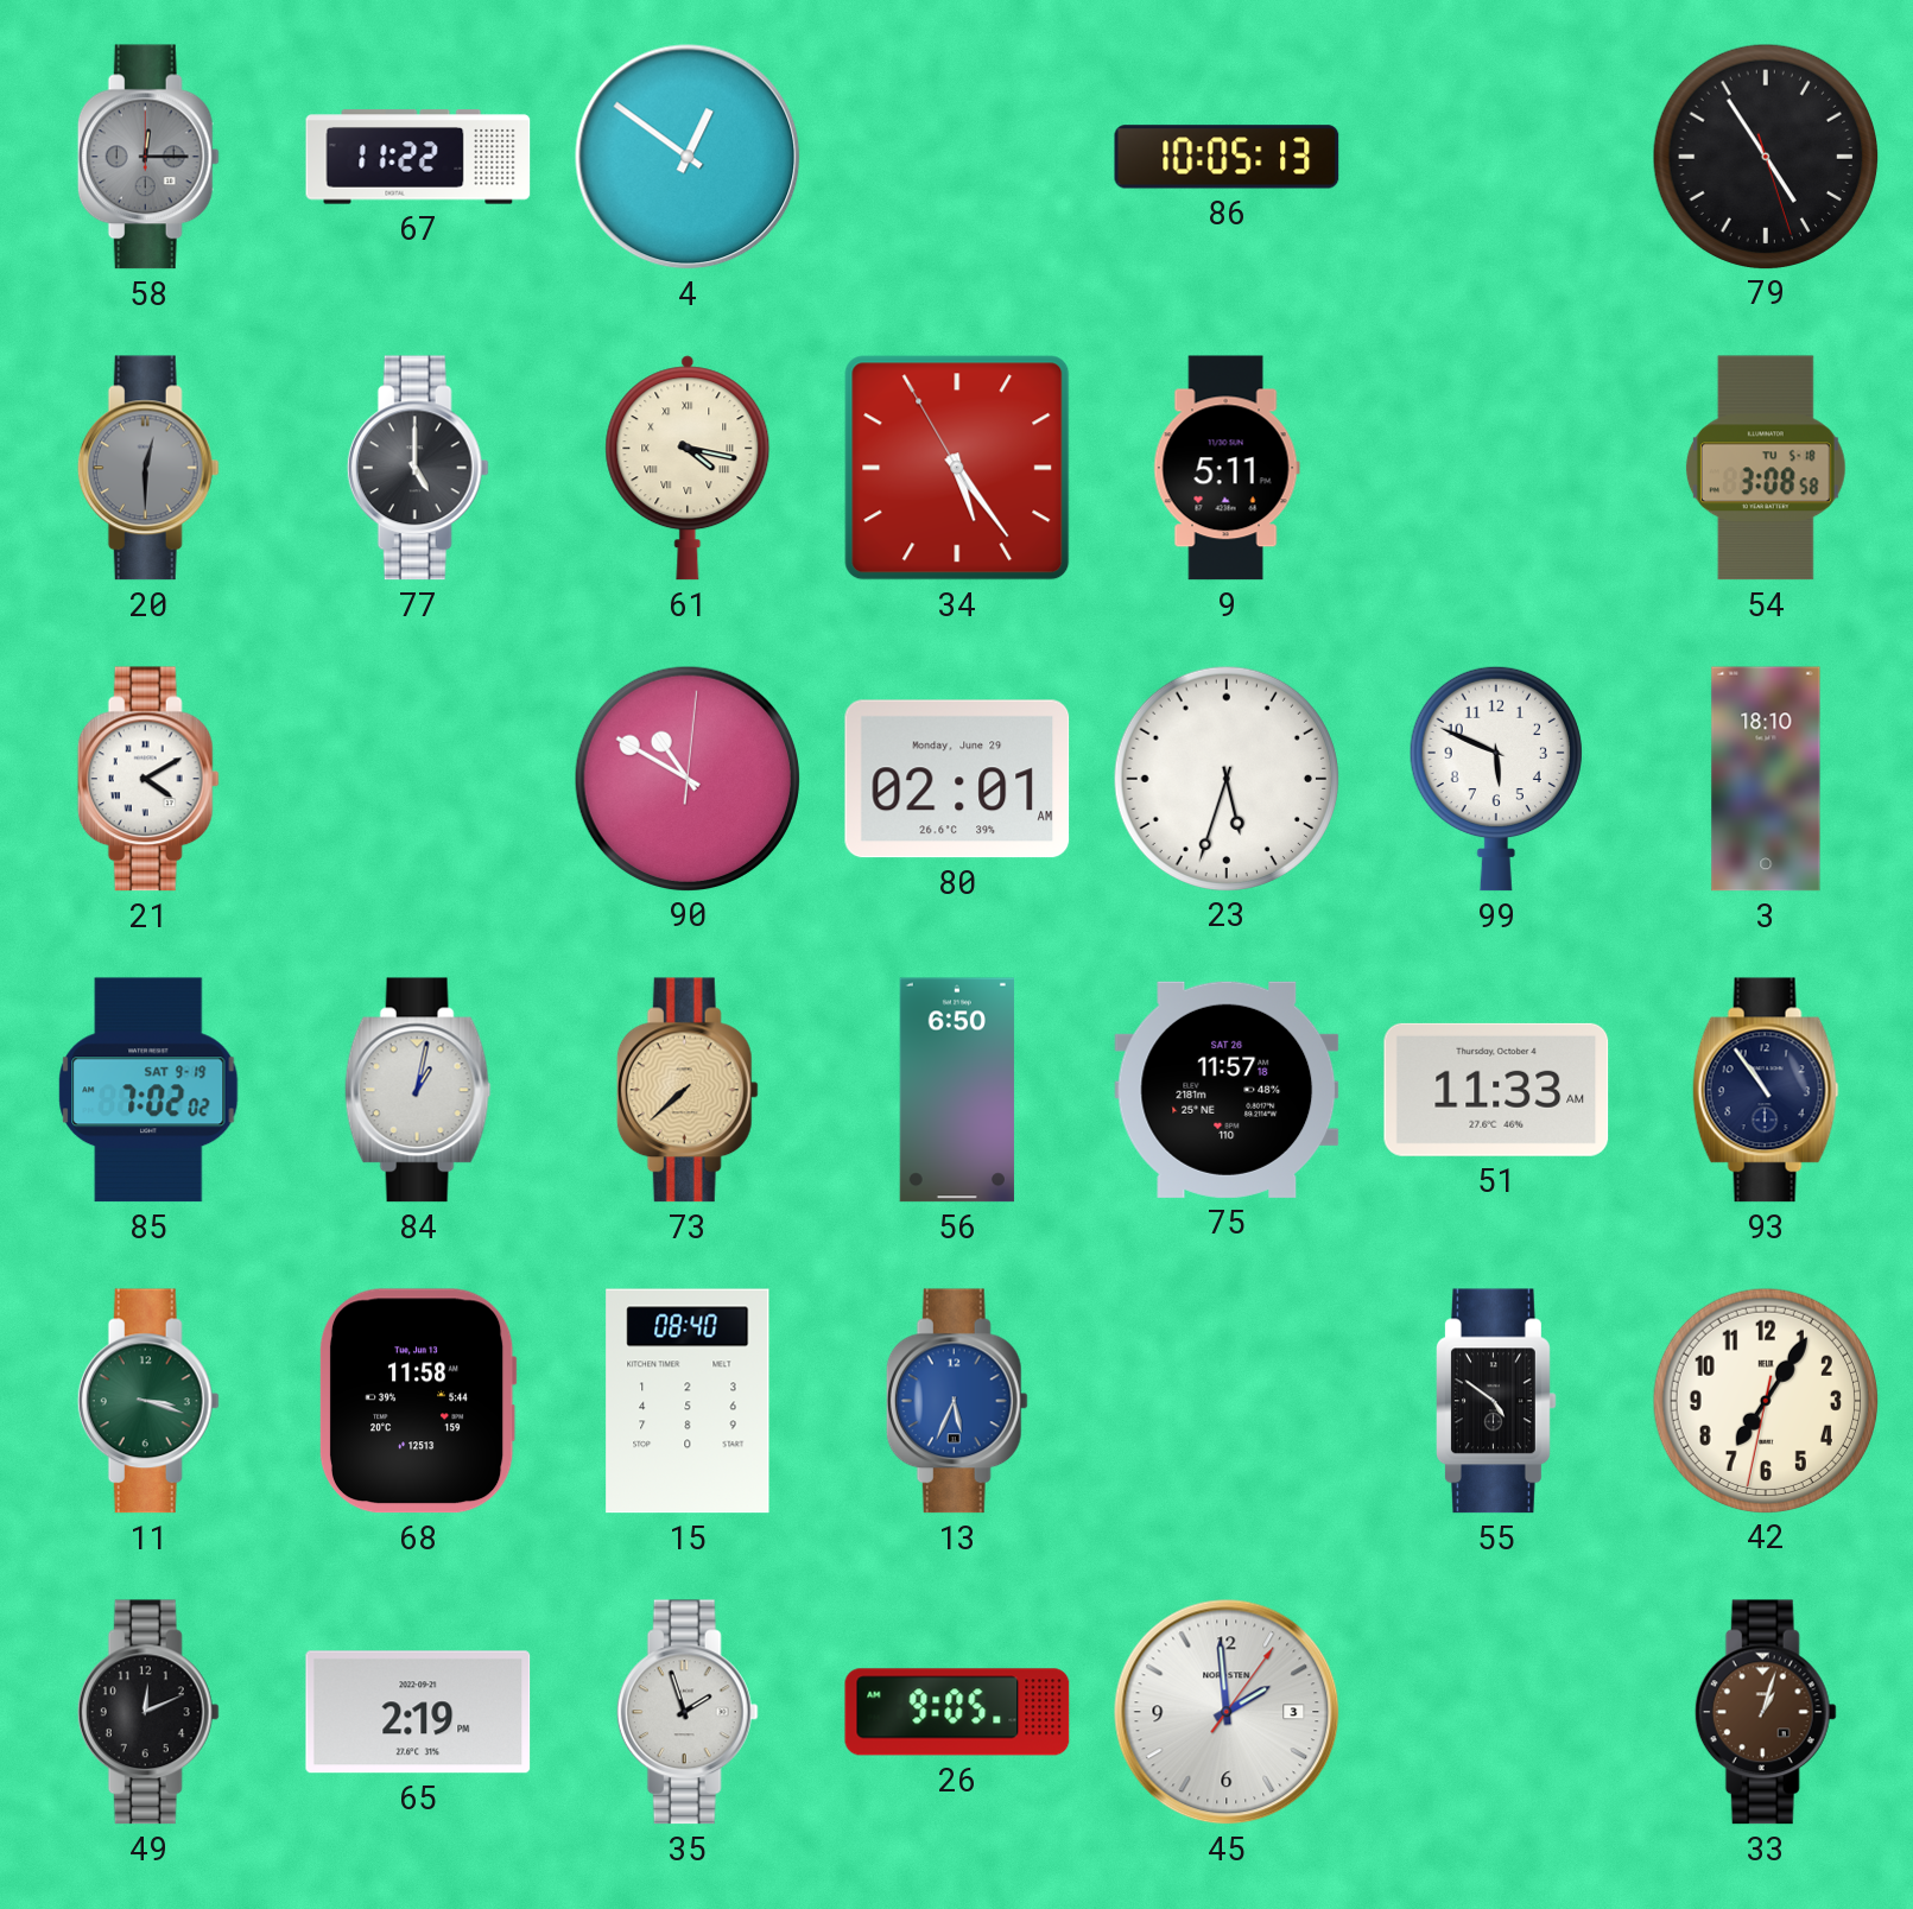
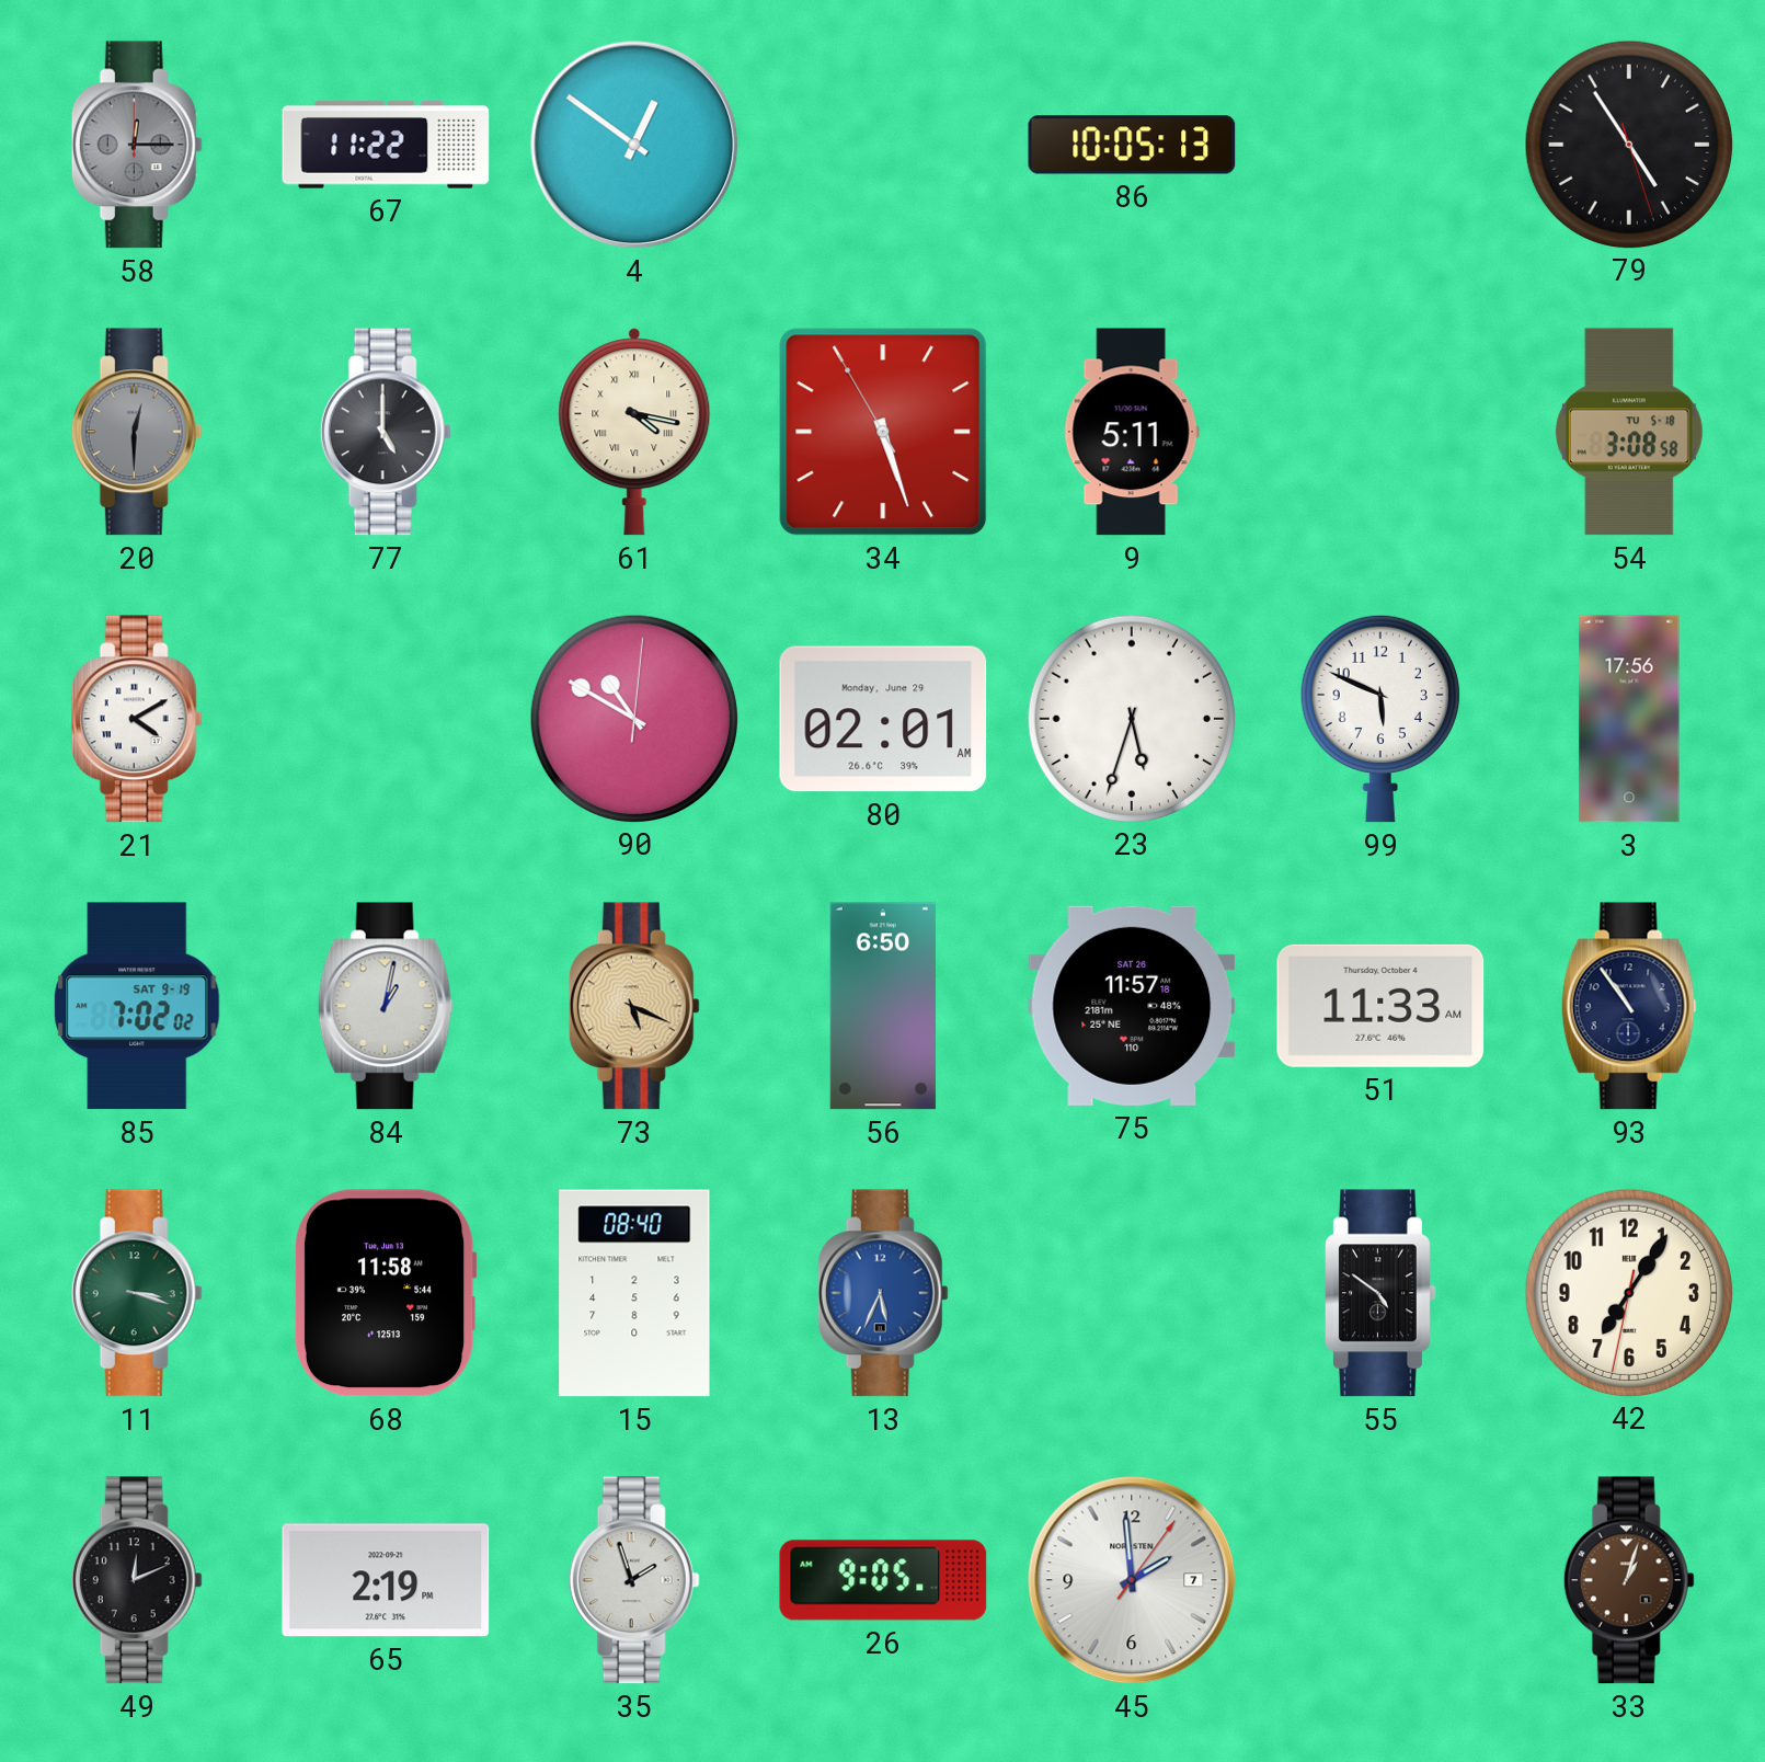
34: 5:23 -> 5:26 (883, 432)
3: 18:10 -> 17:56 (1629, 719)
73: 7:38 -> 5:19 (634, 1006)
45 date: 3 -> 7 (1132, 1580)
